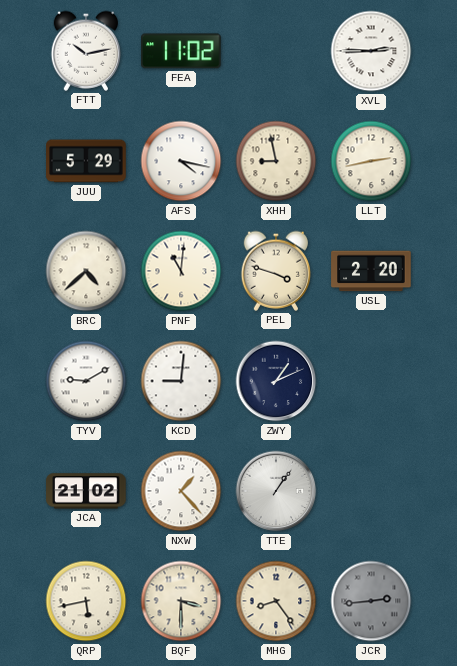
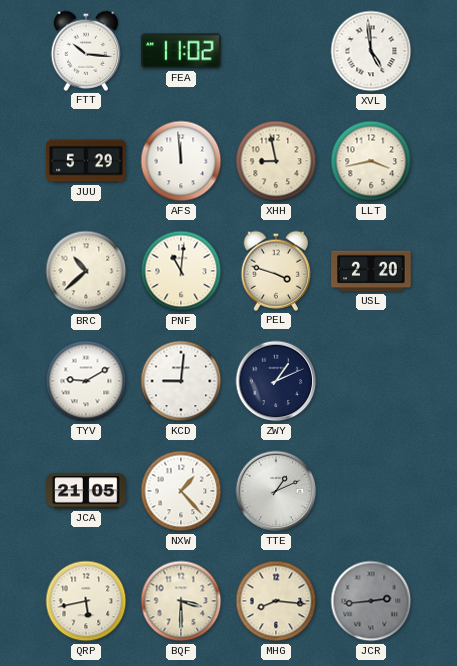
FTT: 10:13 -> 10:16 (86, 51)
XVL: 2:45 -> 4:59 (371, 51)
AFS: 4:17 -> 11:59 (181, 161)
LLT: 2:43 -> 3:43 (371, 161)
BRC: 4:38 -> 10:38 (86, 271)
JCA: 21:02 -> 21:05 (86, 491)
TTE: 1:06 -> 1:11 (276, 491)
MHG: 8:24 -> 8:16 (276, 601)
